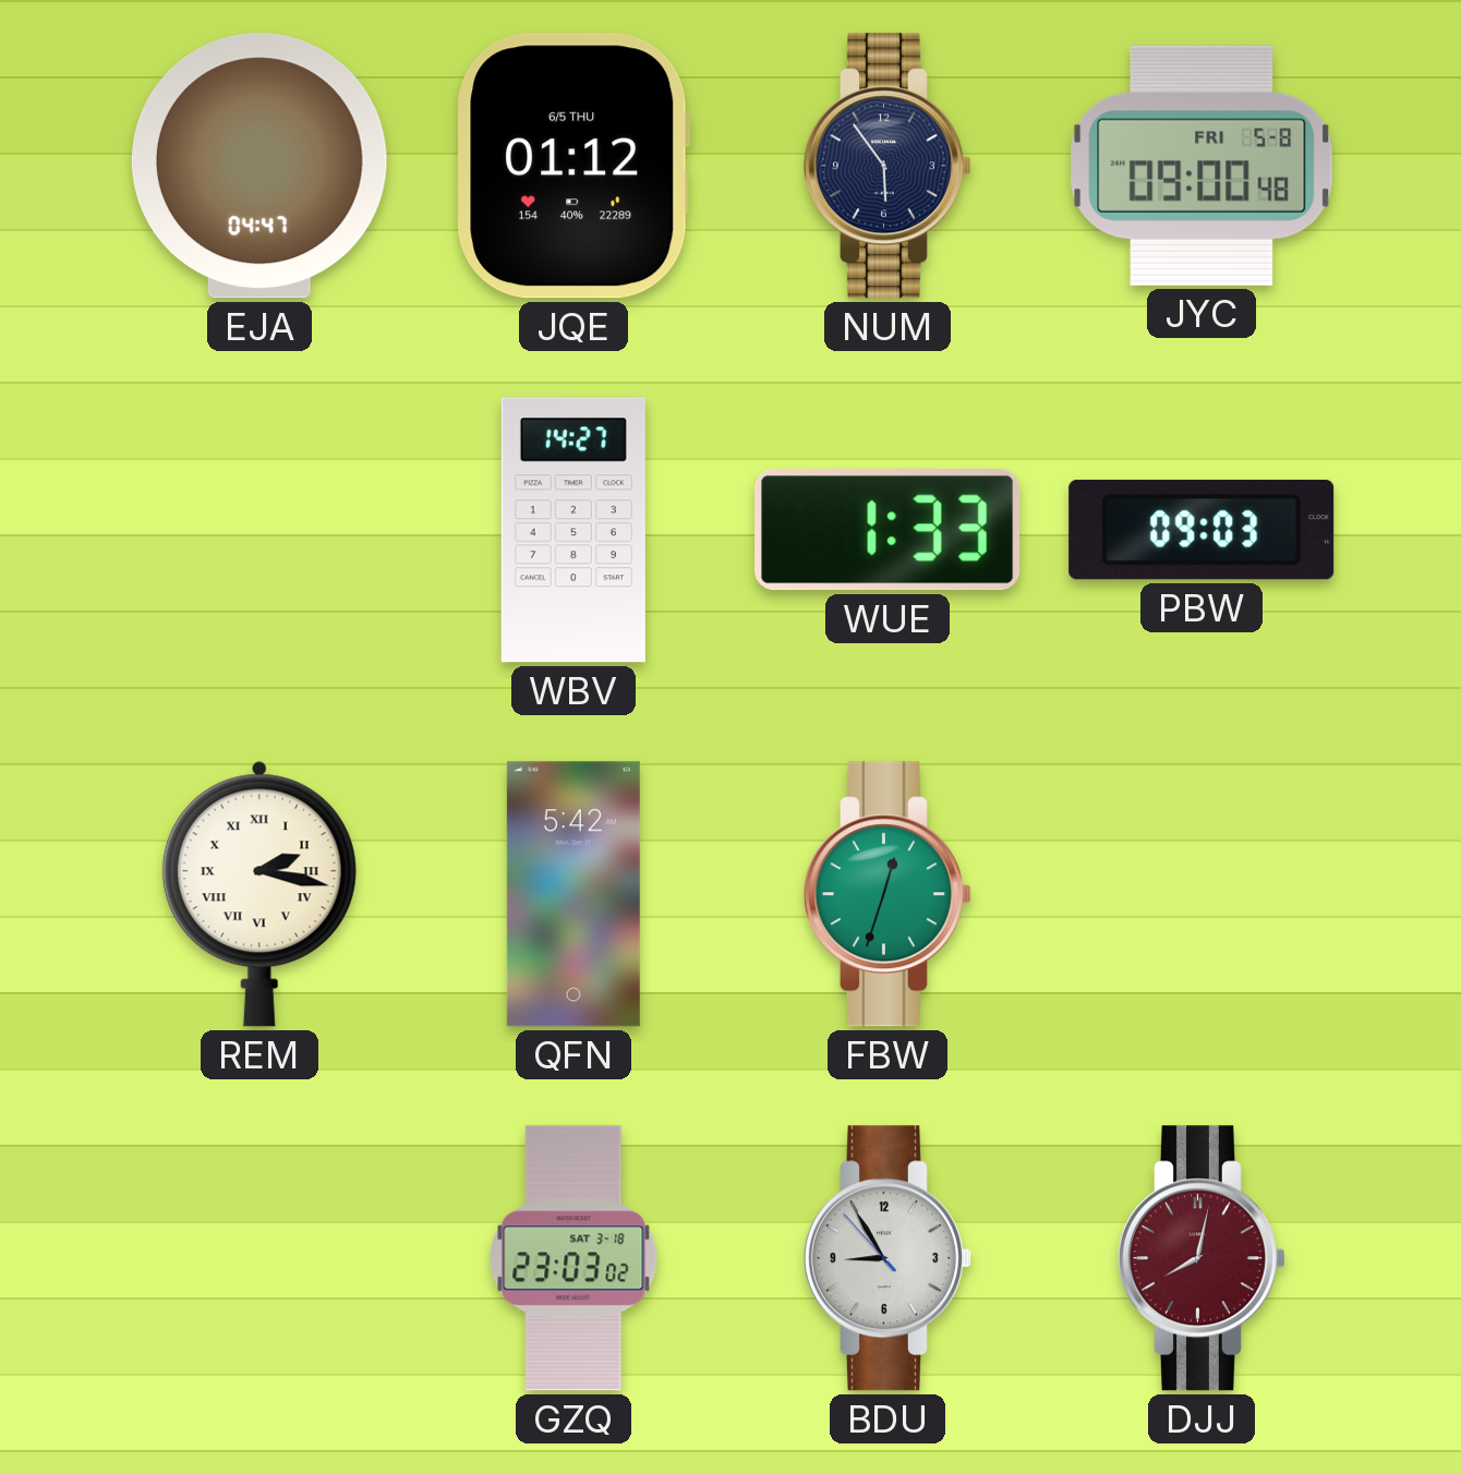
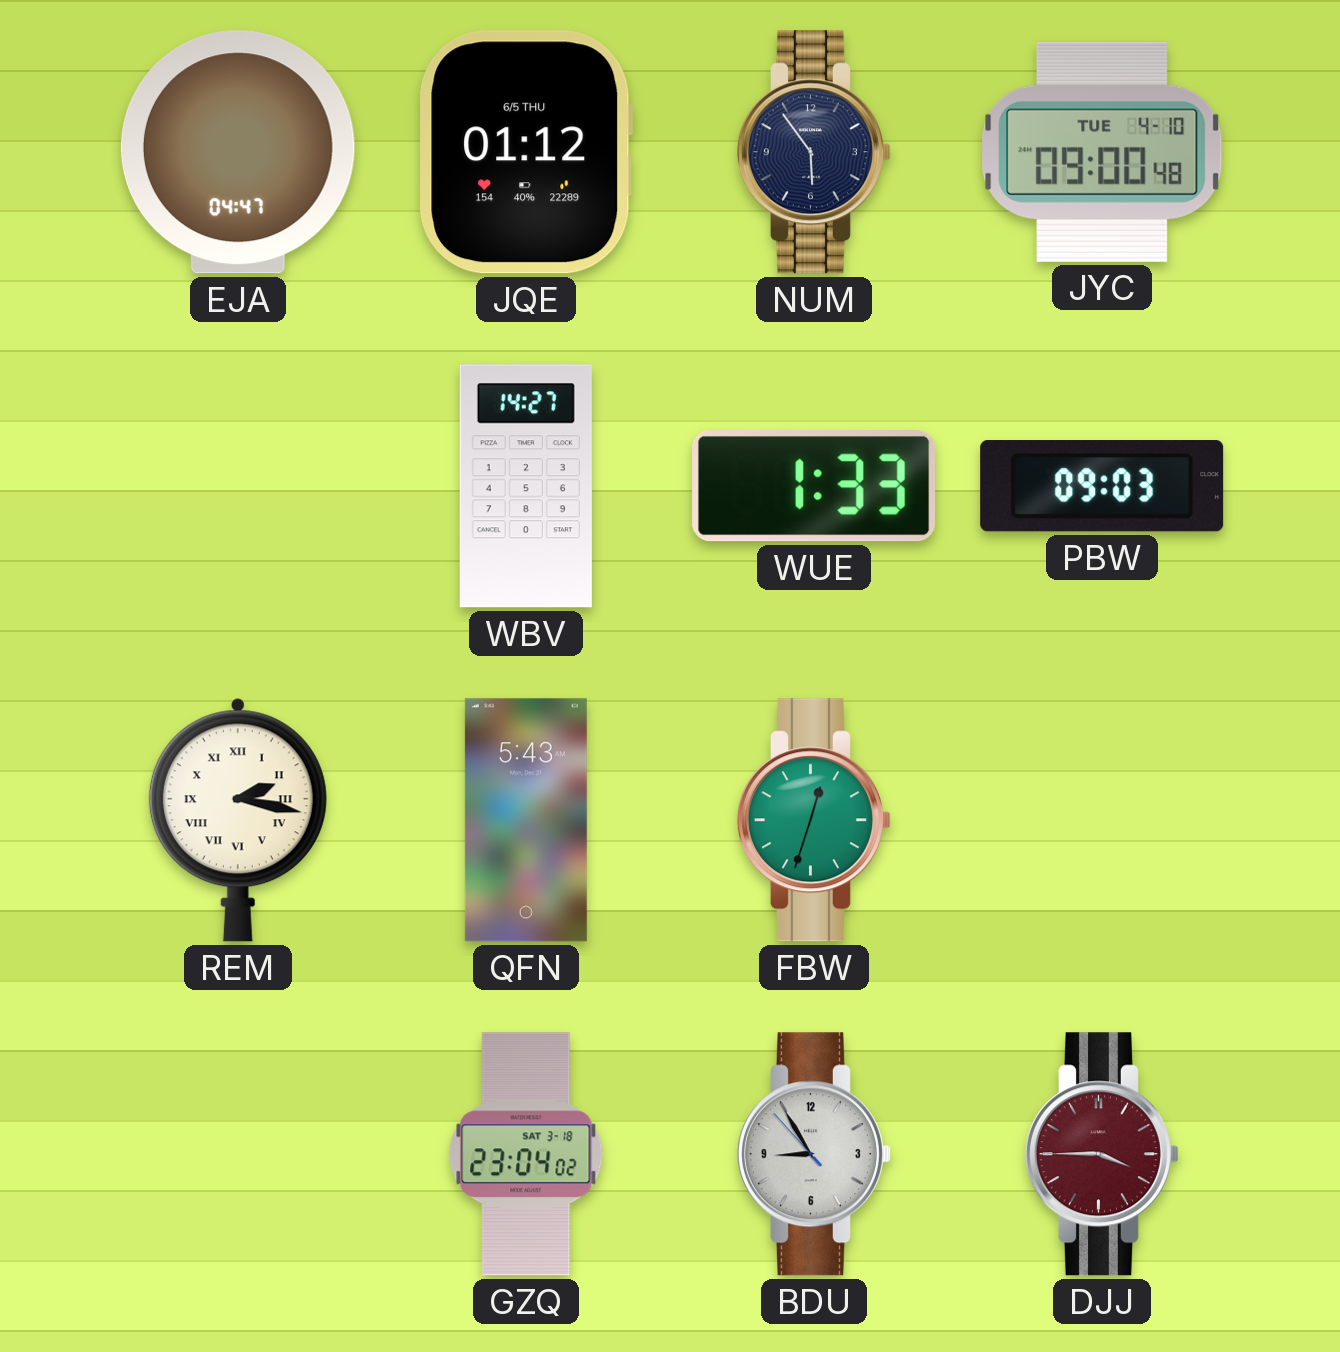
JYC date: FRI 5-8 -> TUE 4-10 (1102, 152)
QFN: 5:42 -> 5:43 (526, 820)
GZQ: 23:03 -> 23:04 (526, 1154)
DJJ: 8:02 -> 3:45 (1102, 1154)
